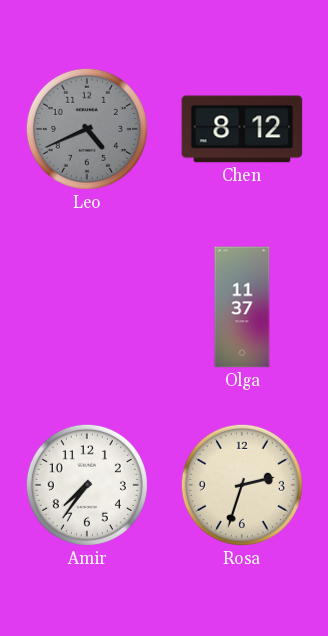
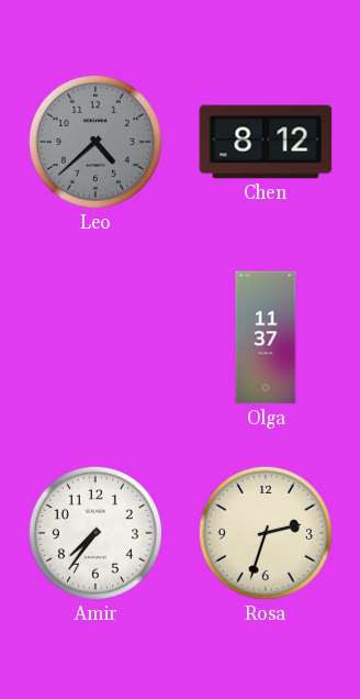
Leo: 4:41 -> 4:38 (95, 142)
